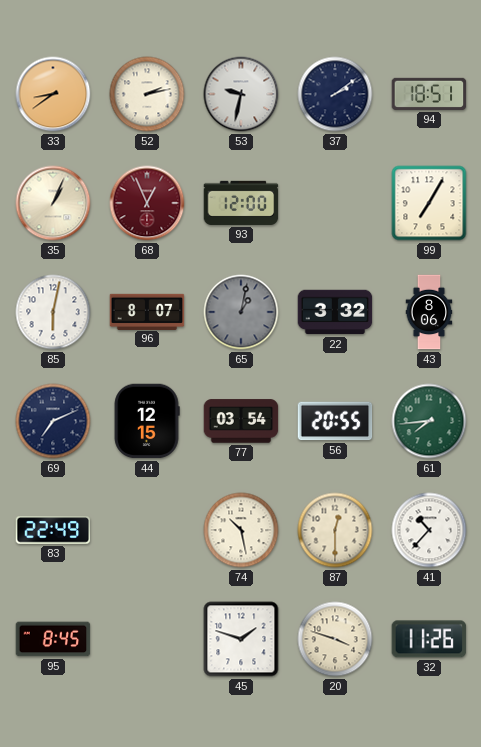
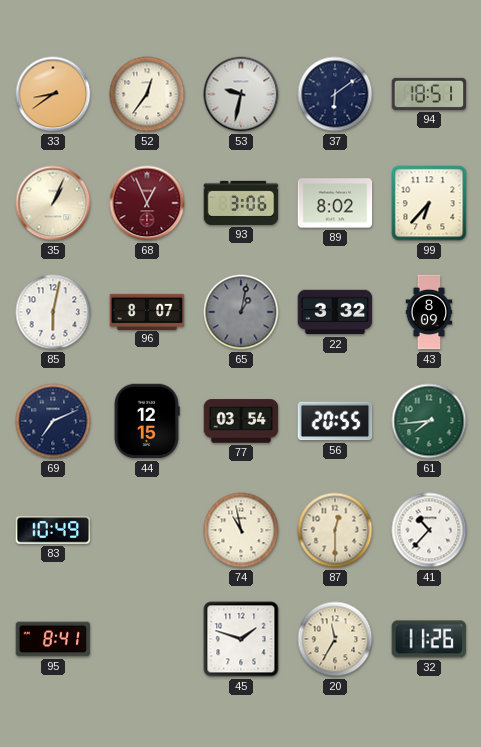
52: 2:13 -> 12:36 (147, 94)
37: 2:09 -> 6:09 (335, 94)
93: 12:00 -> 3:06 (241, 203)
89: none -> 8:02 (335, 203)
99: 7:05 -> 6:37 (429, 203)
43: 8:06 -> 8:09 (429, 312)
83: 22:49 -> 10:49 (53, 530)
74: 10:28 -> 10:58 (241, 530)
95: 8:45 -> 8:41 (53, 639)
20: 3:48 -> 11:35 (335, 639)
